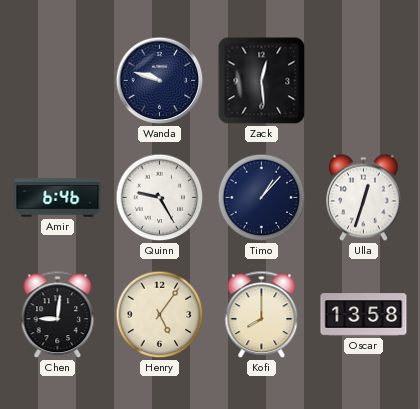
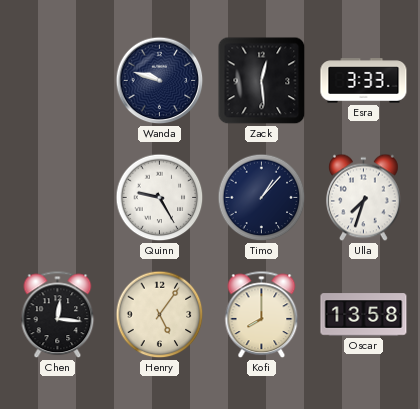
Esra: none -> 3:33 (364, 81)
Amir: 6:46 -> none (58, 198)
Ulla: 12:33 -> 7:33 (364, 198)
Chen: 9:01 -> 12:16 (58, 315)
